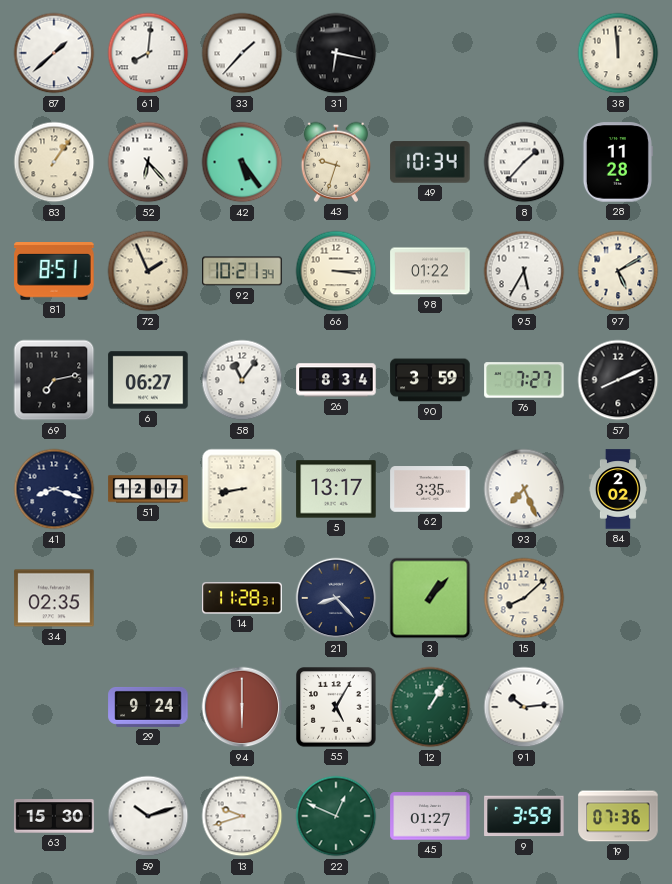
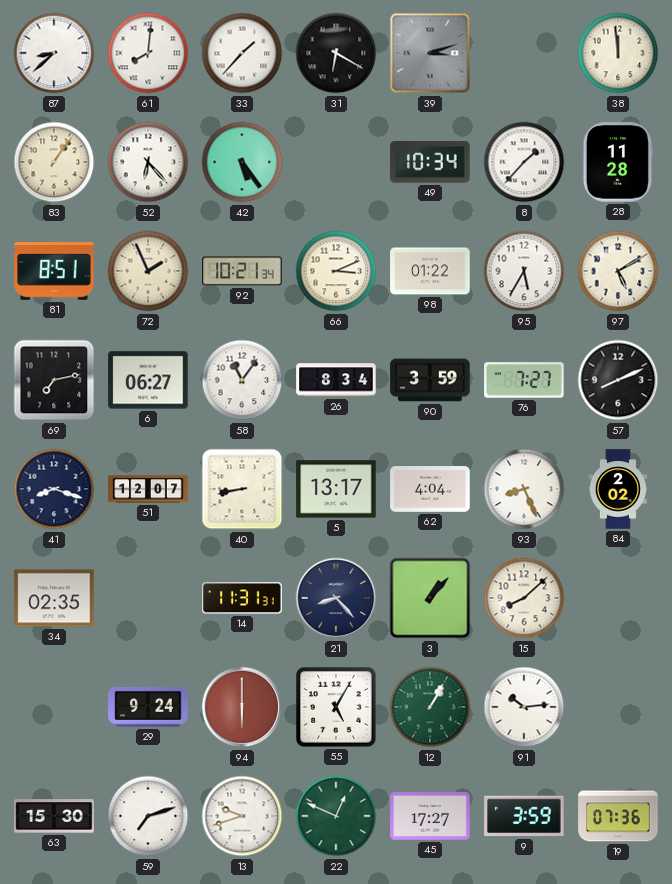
87: 1:38 -> 8:38 (54, 53)
31: 6:17 -> 6:20 (336, 53)
39: none -> 3:12 (430, 53)
43: 9:33 -> none (335, 162)
66: 3:15 -> 3:11 (336, 271)
62: 3:35 -> 4:04 (430, 489)
93: 7:26 -> 8:26 (524, 489)
14: 11:28 -> 11:31 (242, 598)
59: 10:12 -> 7:12 (148, 816)
45: 01:27 -> 17:27 (430, 816)
